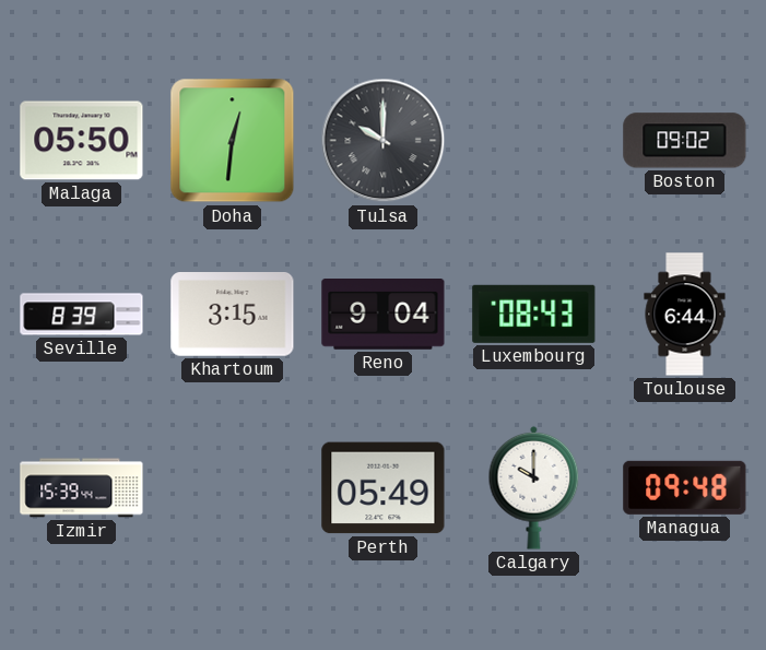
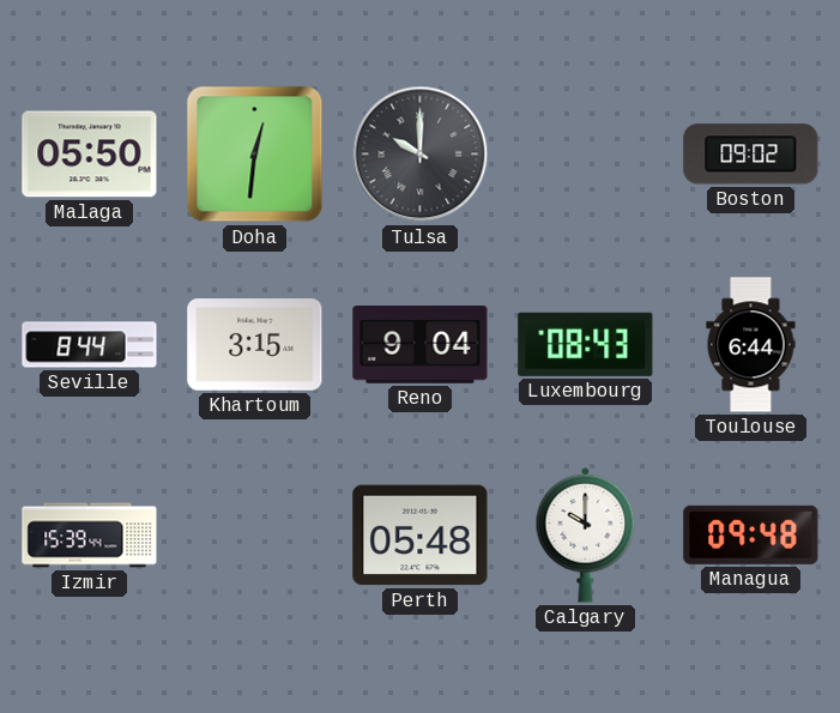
Seville: 8:39 -> 8:44 (90, 345)
Perth: 05:49 -> 05:48 (421, 536)
